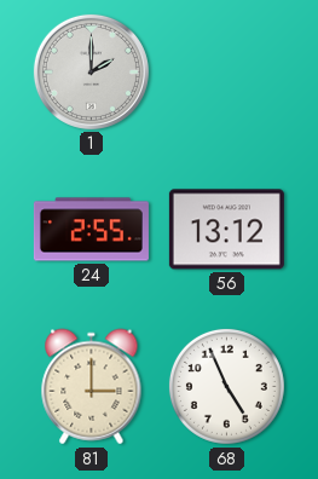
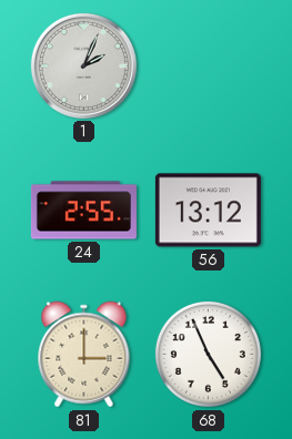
1: 2:00 -> 2:04 (83, 65)
